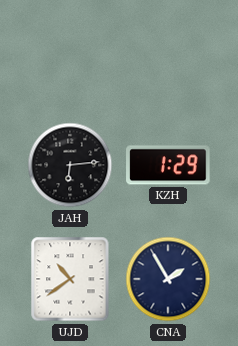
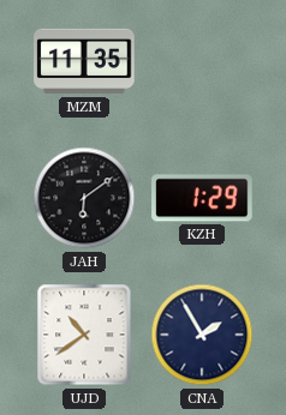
MZM: none -> 11:35 (84, 61)
JAH: 6:14 -> 6:09 (84, 198)
